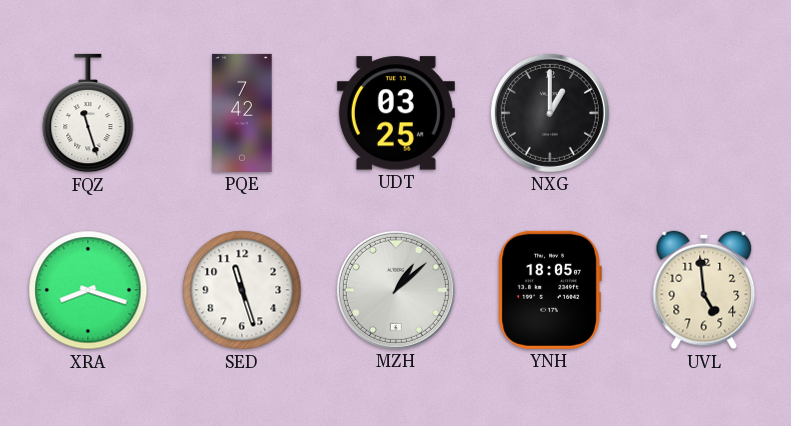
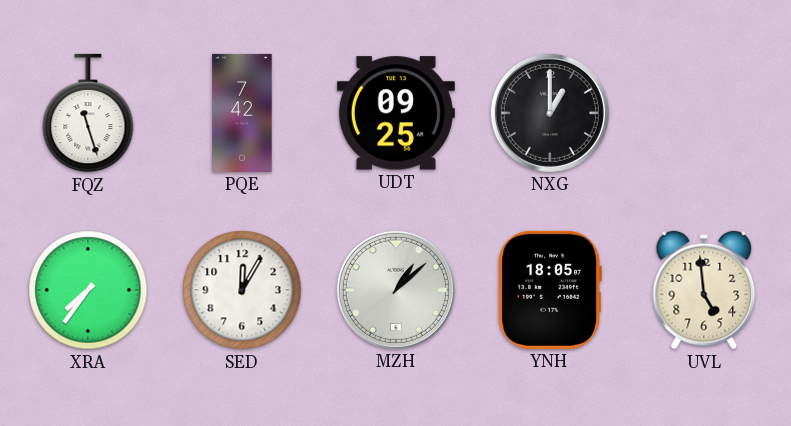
UDT: 03:25 -> 09:25 (396, 113)
XRA: 8:18 -> 7:36 (88, 290)
SED: 11:27 -> 12:05 (242, 290)
